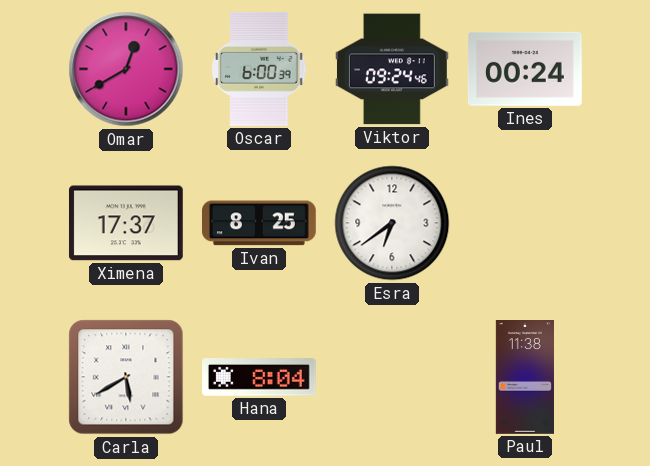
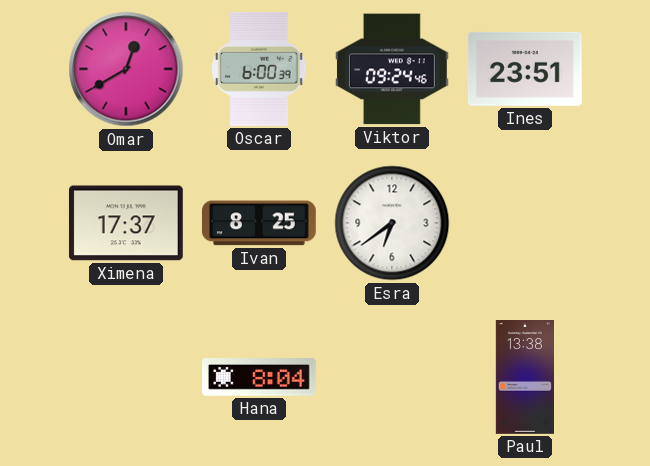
Ines: 00:24 -> 23:51 (525, 69)
Carla: 5:40 -> none (126, 377)
Paul: 11:38 -> 13:38 (524, 378)
